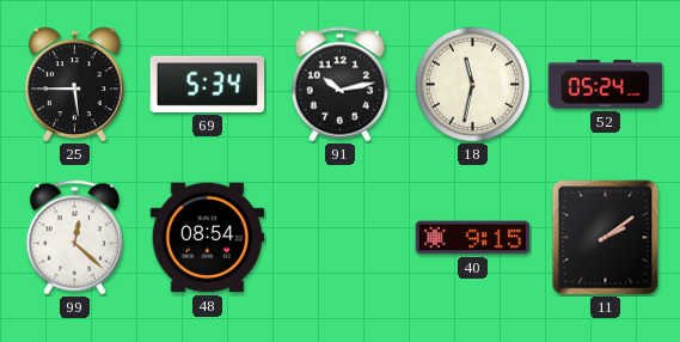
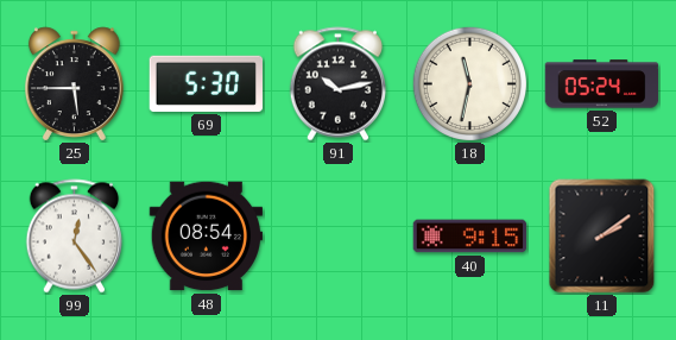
69: 5:34 -> 5:30 (206, 83)
99: 12:22 -> 12:24 (74, 237)
